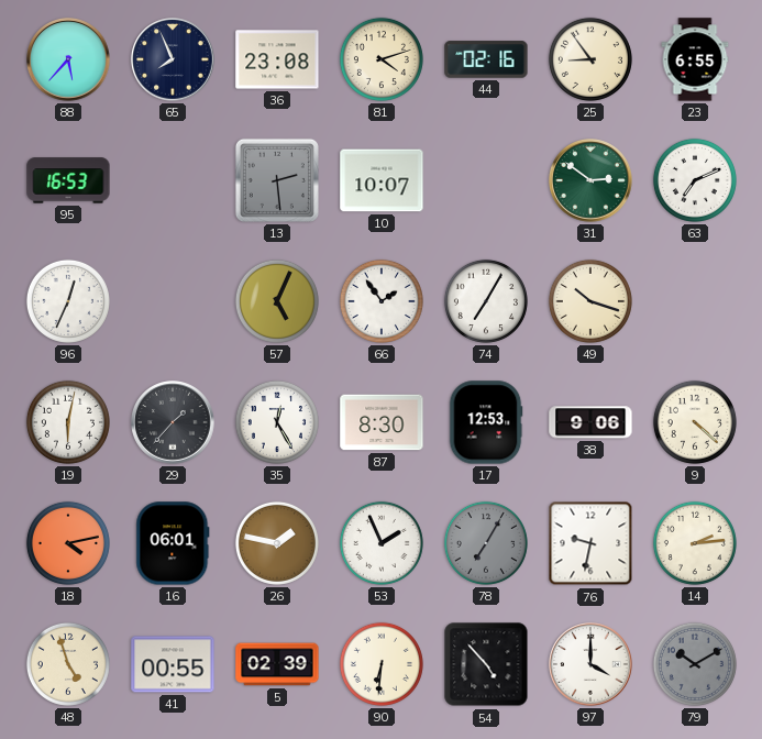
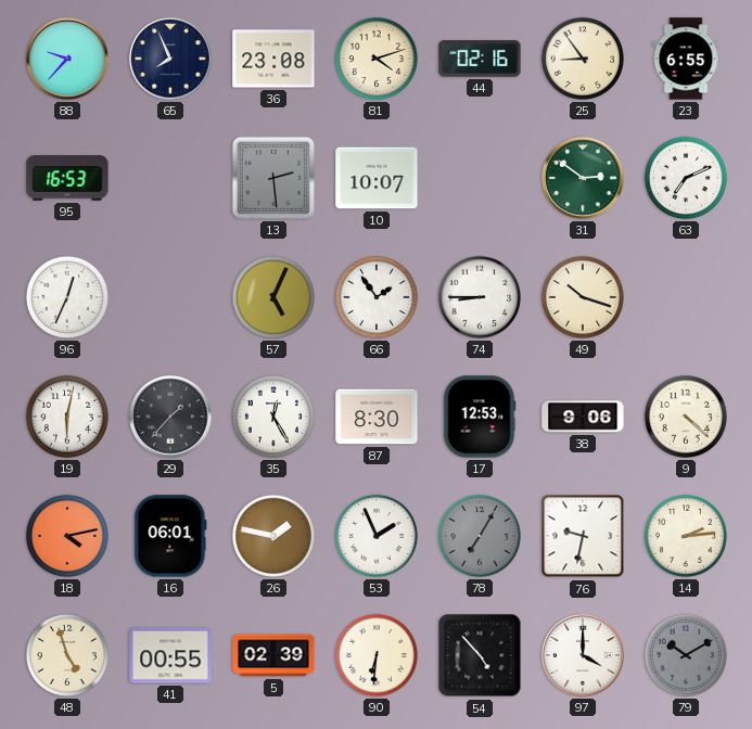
88: 5:37 -> 9:37 (67, 59)
74: 7:05 -> 8:45 (480, 297)
